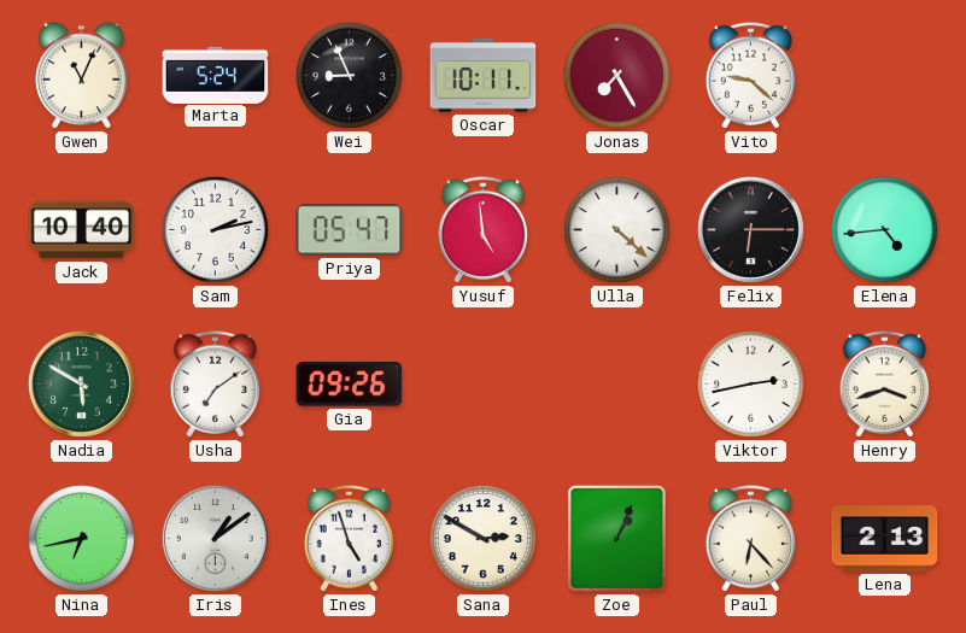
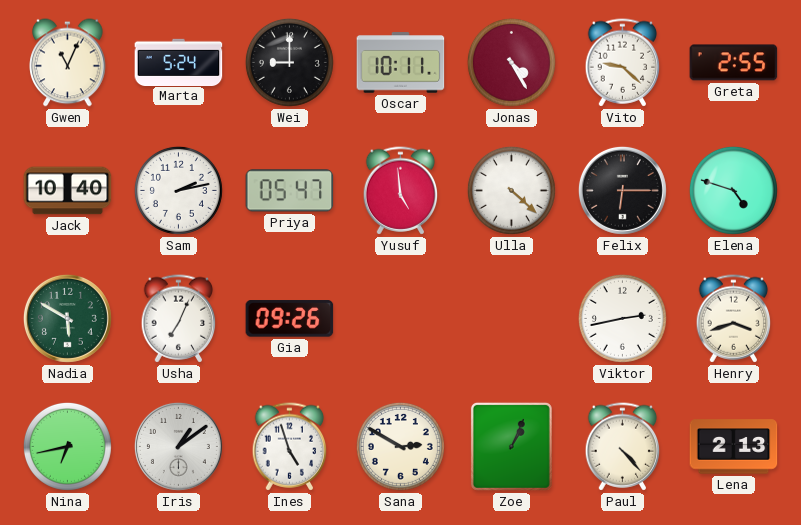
Wei: 8:56 -> 9:00 (289, 62)
Jonas: 7:25 -> 4:25 (511, 62)
Greta: none -> 2:55 (734, 63)
Elena: 4:44 -> 4:48 (733, 190)
Usha: 7:09 -> 7:04 (179, 319)
Paul: 6:23 -> 4:23 (623, 447)
